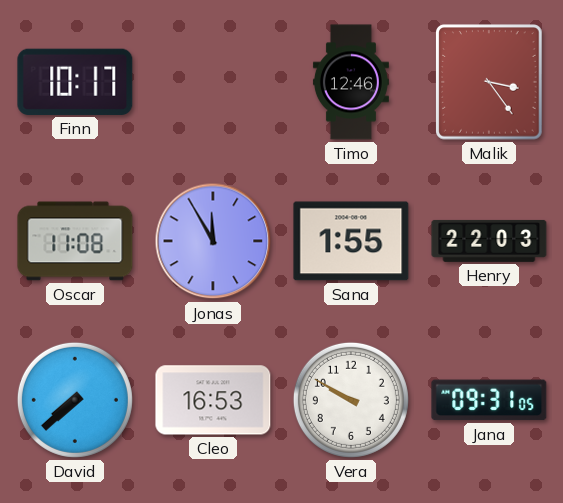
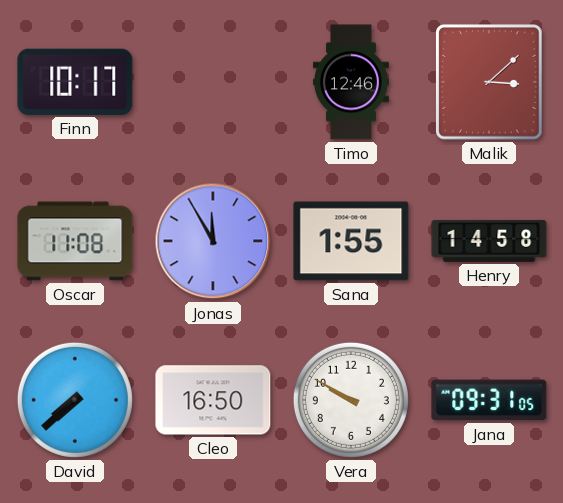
Malik: 3:24 -> 3:08 (490, 82)
Henry: 22:03 -> 14:58 (489, 241)
Cleo: 16:53 -> 16:50 (213, 400)
